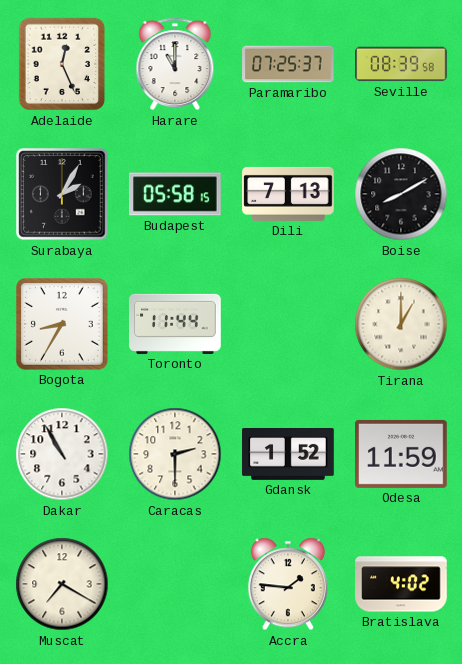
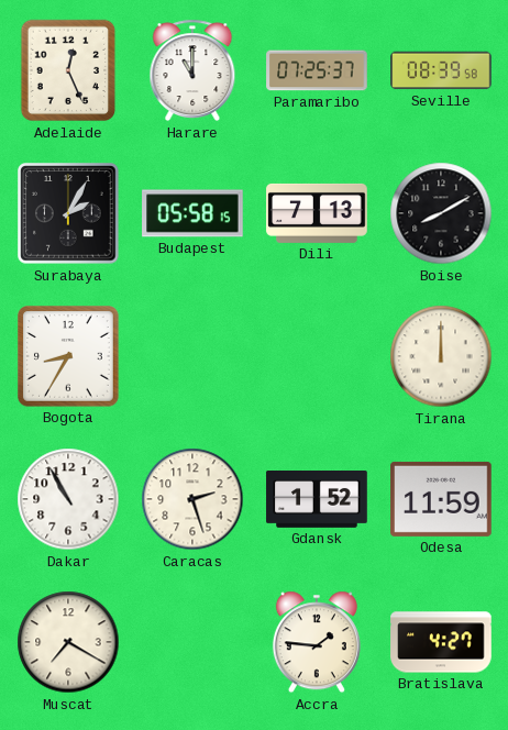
Toronto: 11:44 -> none (175, 324)
Tirana: 1:00 -> 12:00 (441, 356)
Caracas: 2:30 -> 2:27 (192, 499)
Bratislava: 4:02 -> 4:27 (441, 642)
